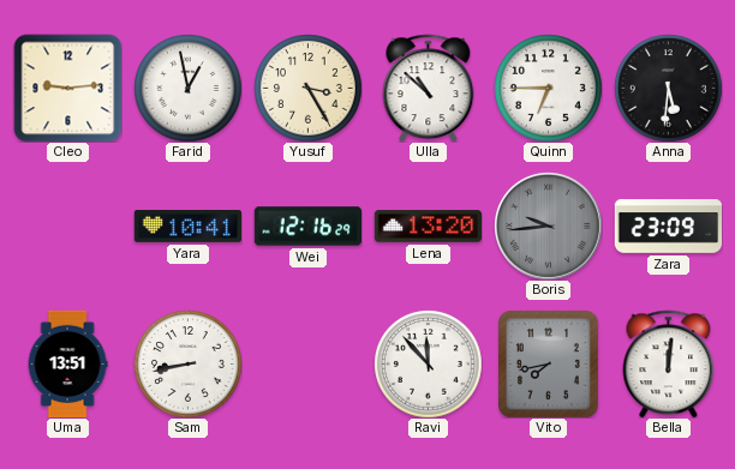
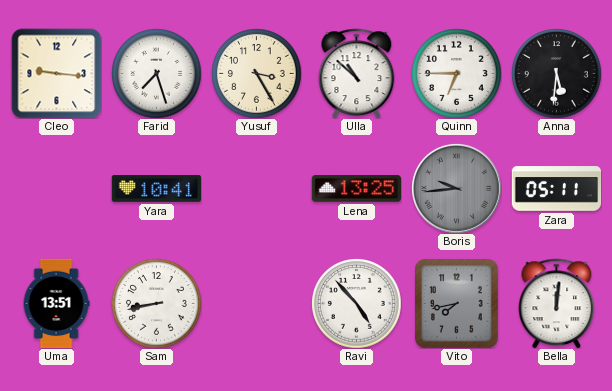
Cleo: 9:14 -> 9:16 (56, 73)
Farid: 12:58 -> 7:27 (156, 73)
Wei: 12:16 -> none (307, 227)
Lena: 13:20 -> 13:25 (356, 189)
Zara: 23:09 -> 05:11 (556, 189)
Ravi: 11:53 -> 4:53 (356, 303)
